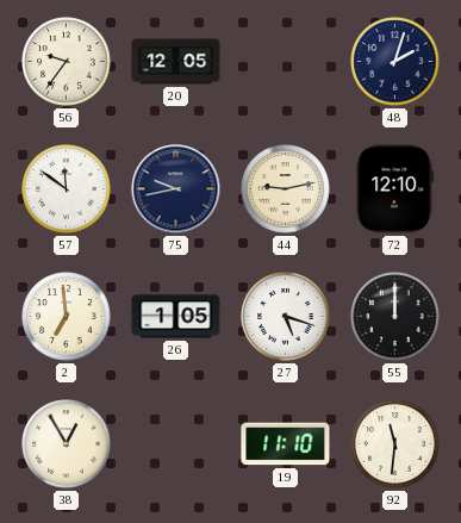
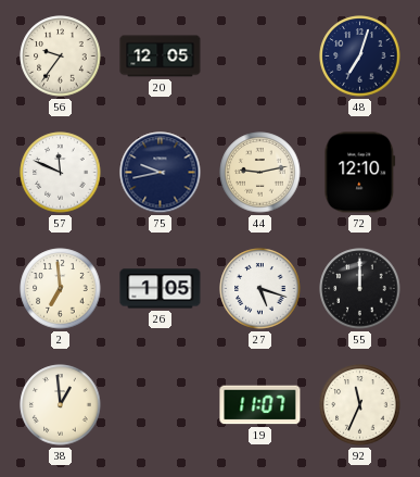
48: 2:03 -> 7:03 (360, 57)
57: 11:51 -> 11:49 (61, 173)
38: 12:55 -> 12:59 (61, 405)
19: 11:10 -> 11:07 (260, 405)
92: 11:31 -> 11:34 (360, 405)
